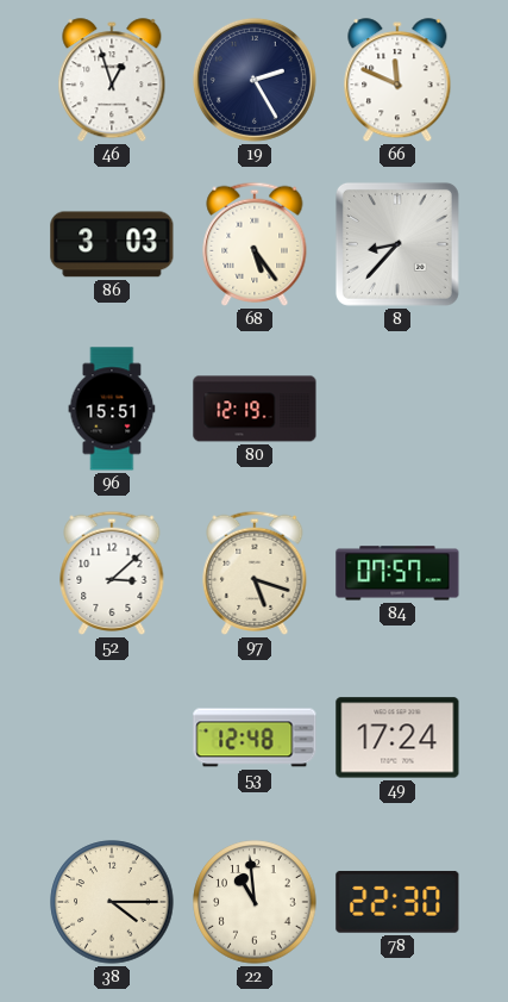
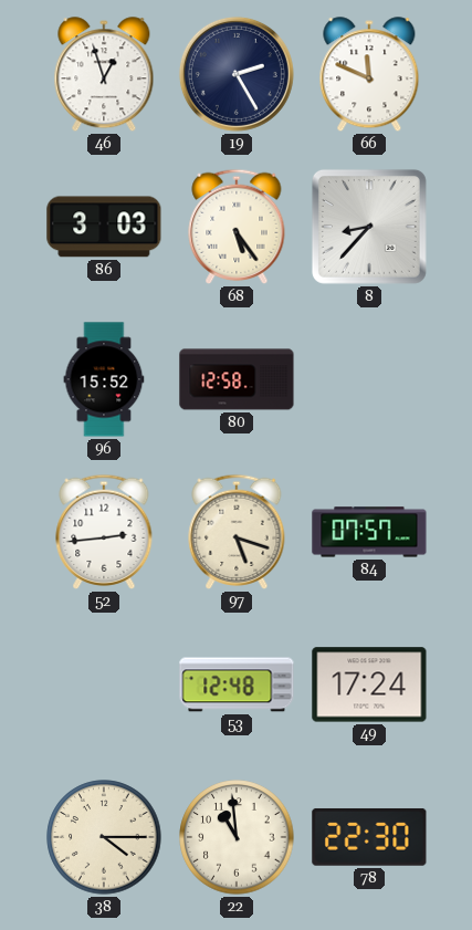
96: 15:51 -> 15:52 (104, 379)
80: 12:19 -> 12:58 (237, 379)
52: 3:08 -> 2:44 (104, 532)
